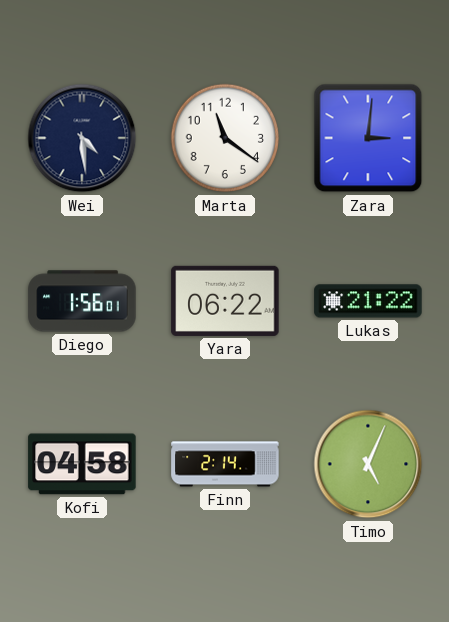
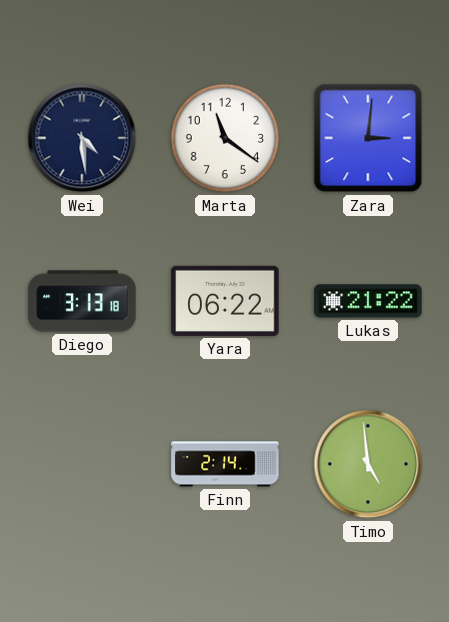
Diego: 1:56 -> 3:13 (82, 301)
Kofi: 04:58 -> none (82, 464)
Timo: 5:04 -> 4:59 (368, 464)
